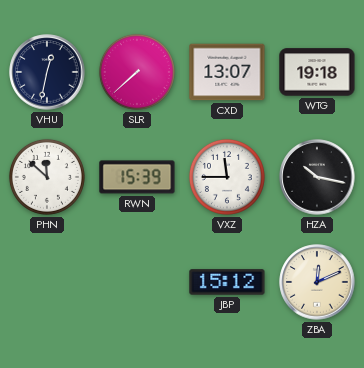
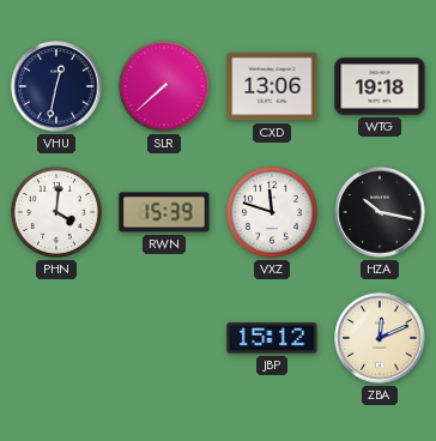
CXD: 13:07 -> 13:06 (272, 86)
PHN: 11:52 -> 4:01 (56, 212)
VXZ: 11:45 -> 11:48 (272, 212)
